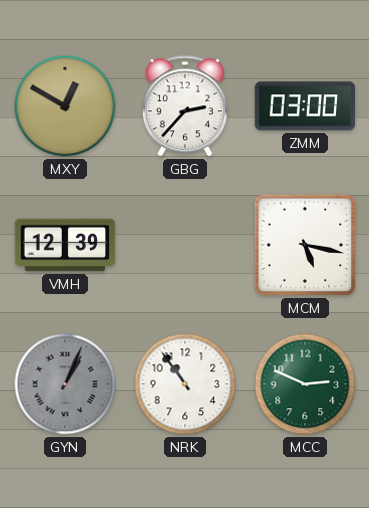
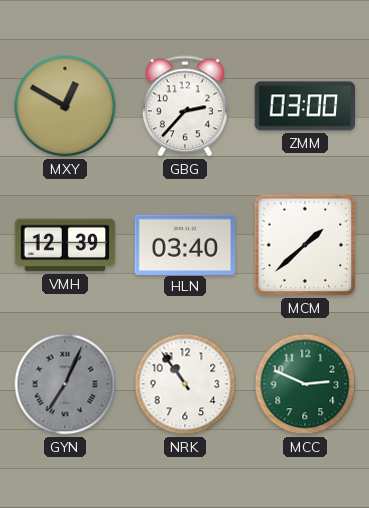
HLN: none -> 03:40 (185, 244)
MCM: 5:17 -> 1:38 (305, 245)
GYN: 1:04 -> 7:04 (65, 384)
